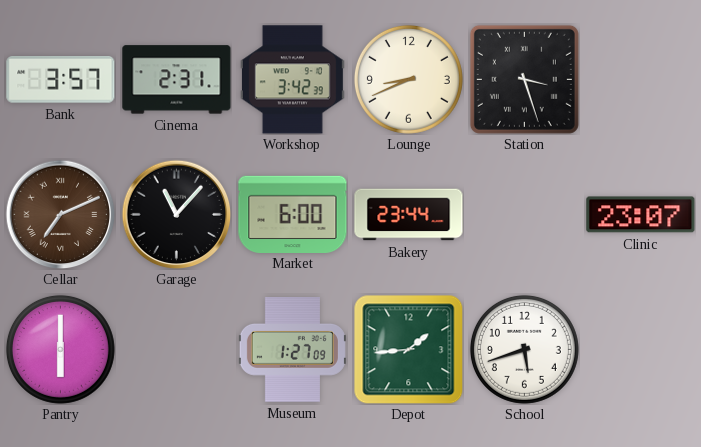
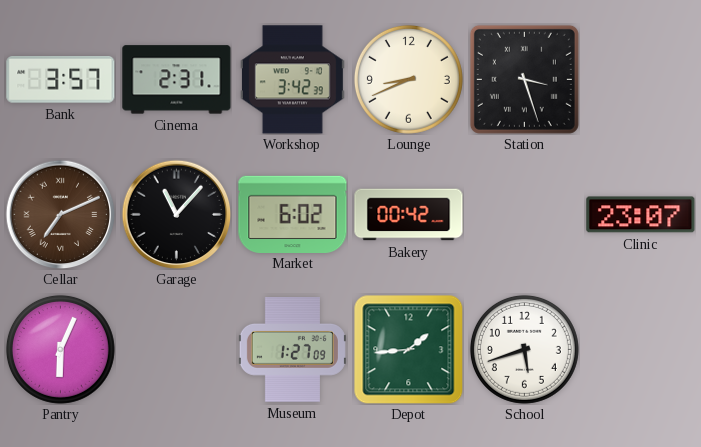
Market: 6:00 -> 6:02 (293, 214)
Bakery: 23:44 -> 00:42 (409, 215)
Pantry: 6:00 -> 6:04 (60, 349)
